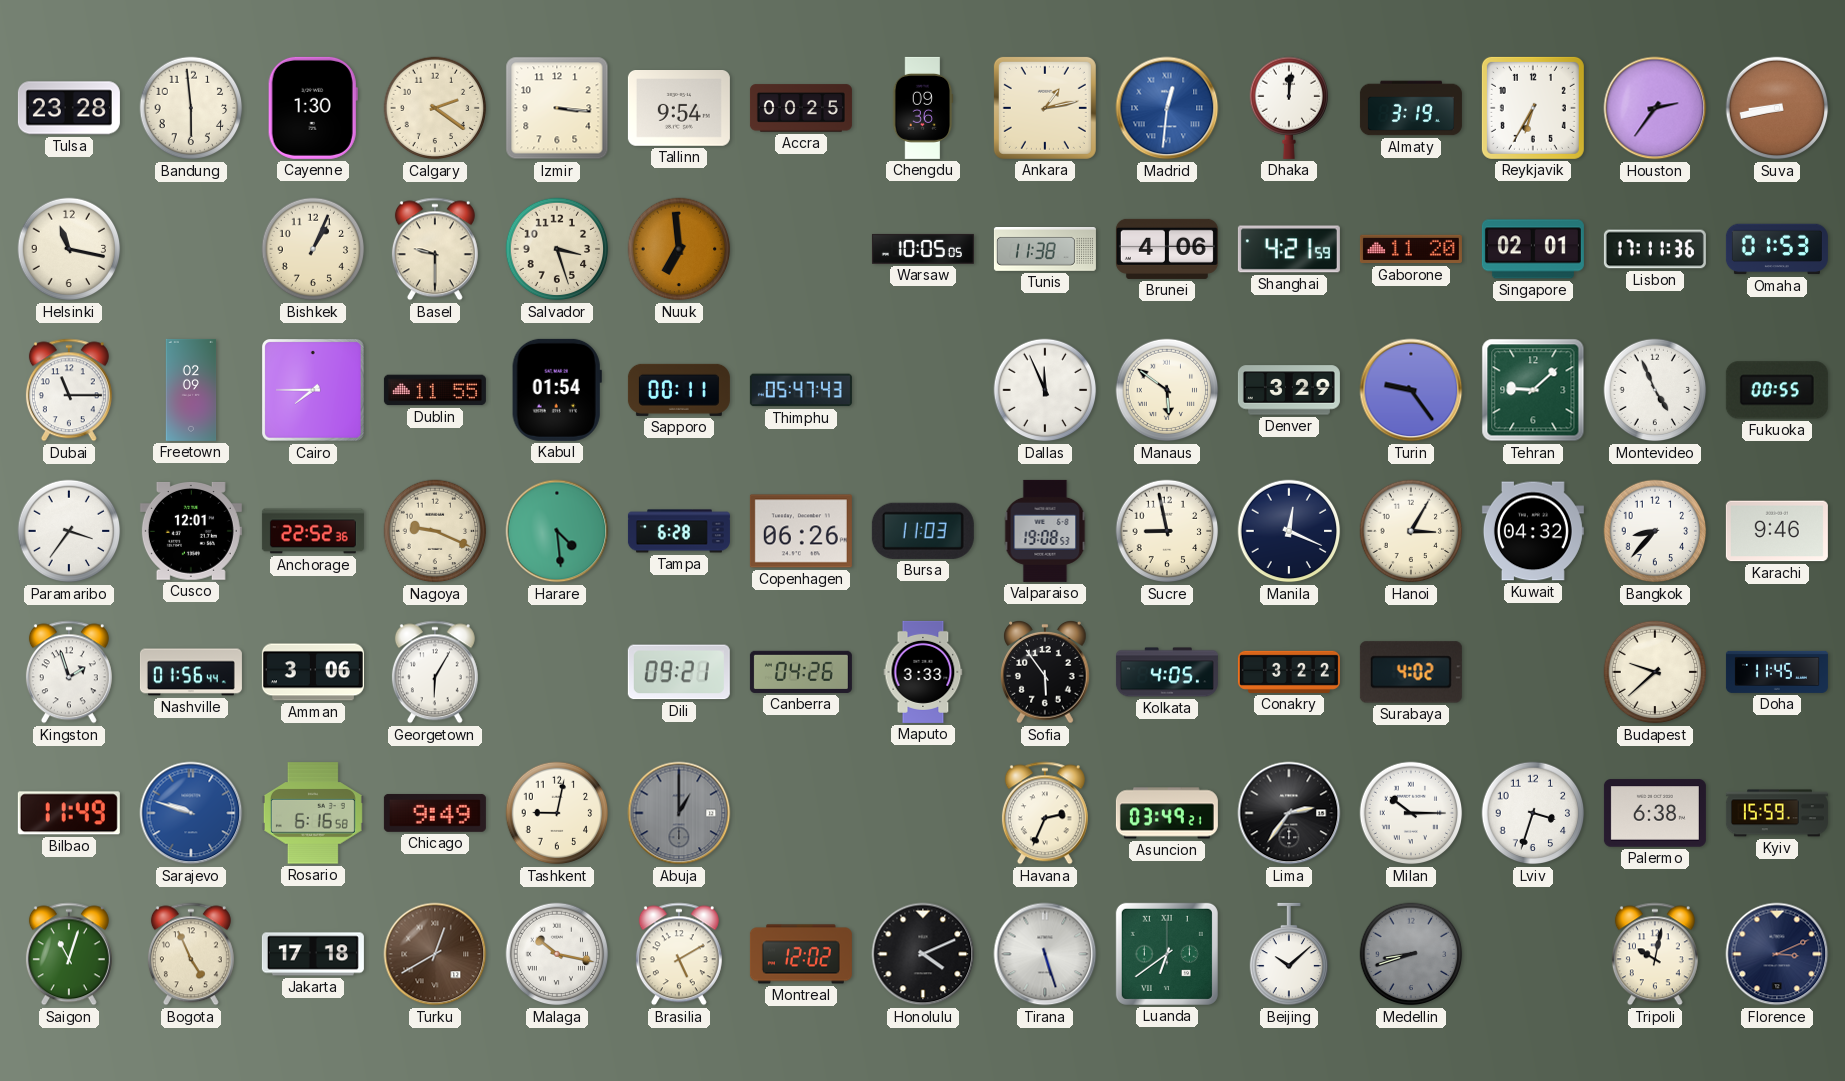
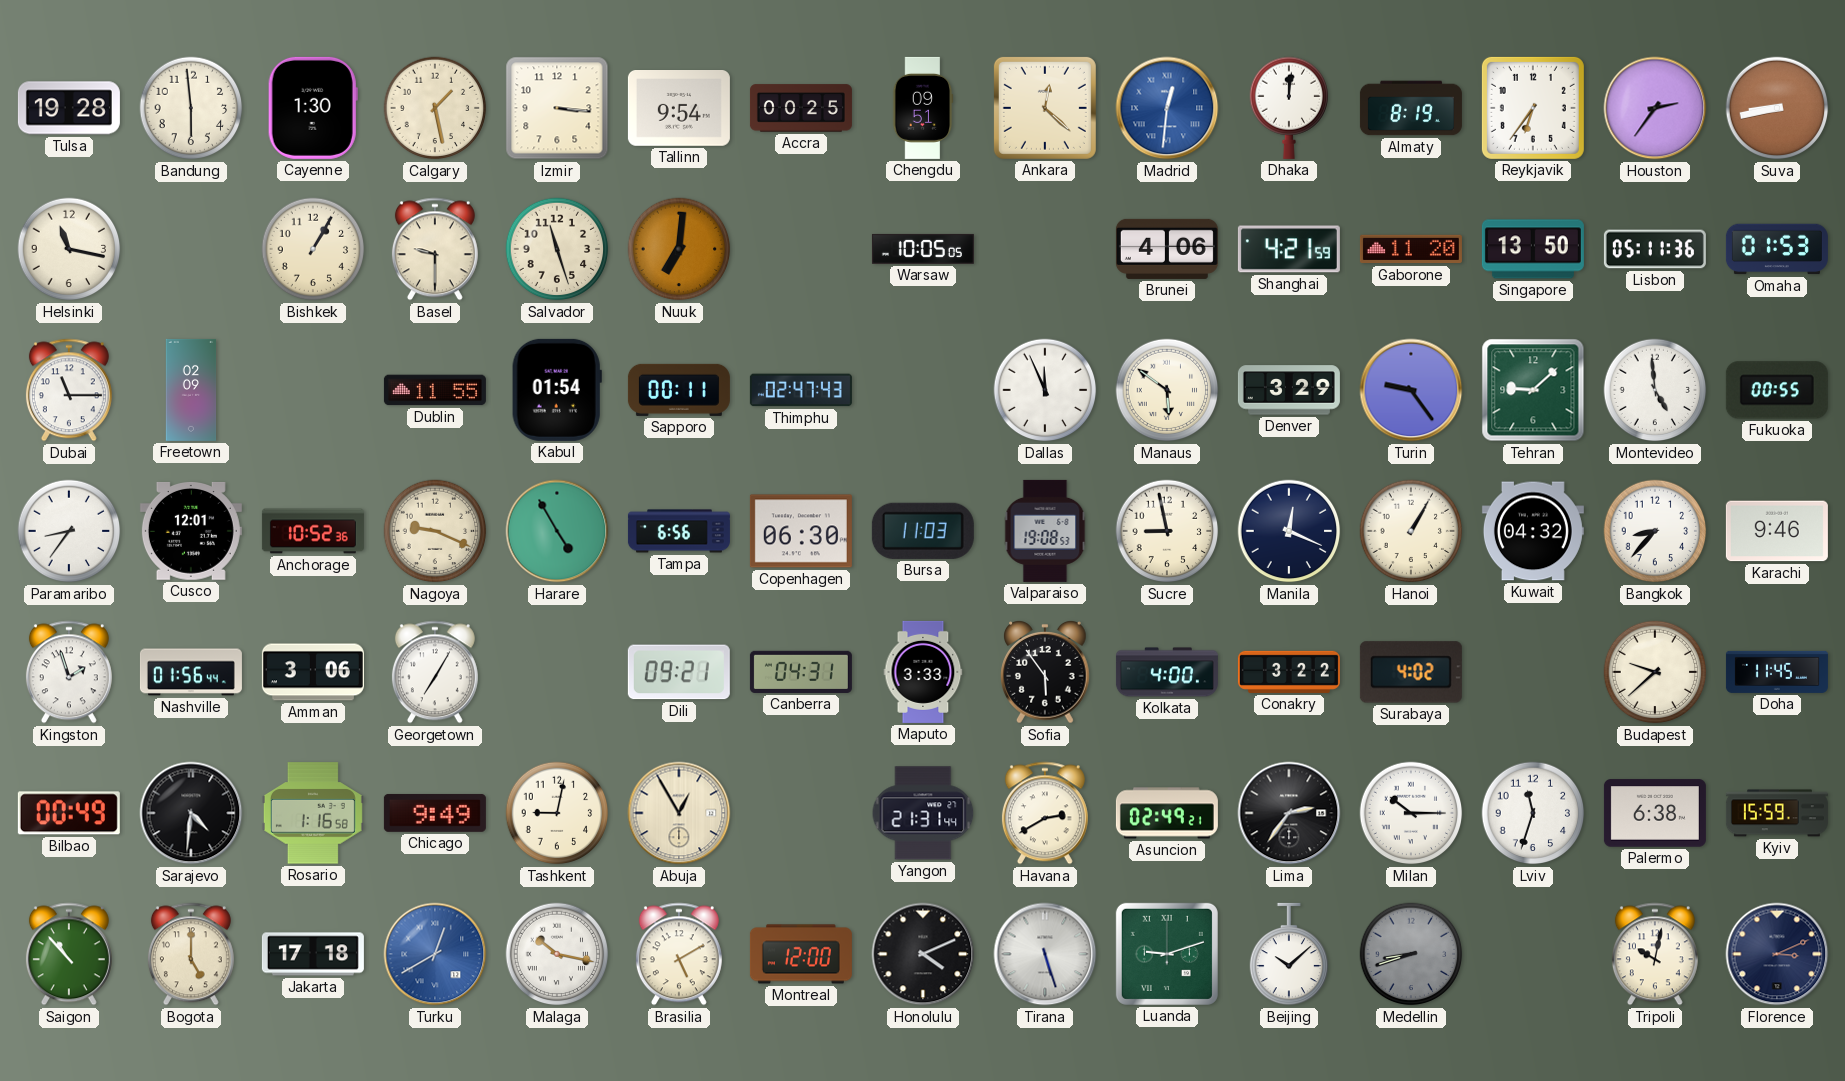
Tulsa: 23:28 -> 19:28 (69, 108)
Calgary: 2:21 -> 1:28 (435, 108)
Chengdu: 09:36 -> 09:51 (923, 108)
Ankara: 1:13 -> 12:22 (1045, 108)
Almaty: 3:19 -> 8:19 (1411, 108)
Reykjavik: 6:35 -> 6:36 (1533, 108)
Bishkek: 1:04 -> 1:05 (313, 249)
Salvador: 3:27 -> 11:27 (557, 249)
Nuuk: 6:59 -> 7:01 (679, 249)
Tunis: 11:38 -> none (1045, 250)
Singapore: 02:01 -> 13:50 (1533, 249)
Lisbon: 17:11 -> 05:11 (1655, 249)
Cairo: 7:45 -> none (314, 391)
Thimphu: 05:47 -> 02:47 (801, 390)
Montevideo: 4:56 -> 4:59 (1655, 390)
Paramaribo: 3:36 -> 8:36 (69, 531)
Anchorage: 22:52 -> 10:52 (313, 531)
Harare: 4:29 -> 4:55 (557, 531)
Tampa: 6:28 -> 6:56 (679, 531)
Copenhagen: 06:26 -> 06:30 (801, 531)
Hanoi: 3:05 -> 1:05 (1411, 531)
Georgetown: 6:05 -> 7:05 (435, 672)
Canberra: 04:26 -> 04:31 (801, 672)
Kolkata: 4:05 -> 4:00 (1167, 672)
Bilbao: 11:49 -> 00:49 (69, 813)
Sarajevo: 9:48 -> 4:31 (191, 813)
Sarajevo dial: blue -> black (191, 813)
Rosario: 6:16 -> 1:16 (313, 813)
Abuja: 1:00 -> 12:55 (679, 813)
Abuja dial: grey -> cream (679, 813)
Yangon: none -> 21:31 (923, 813)
Havana: 2:34 -> 2:40 (1045, 813)
Asuncion: 03:49 -> 02:49 (1167, 813)
Lviv: 3:33 -> 11:33 (1533, 813)
Saigon: 11:03 -> 10:53 (69, 954)
Bogota: 4:56 -> 5:00 (191, 954)
Turku dial: brown -> blue (435, 954)
Montreal: 12:02 -> 12:00 (801, 954)
Luanda: 6:39 -> 9:12 (1167, 954)
